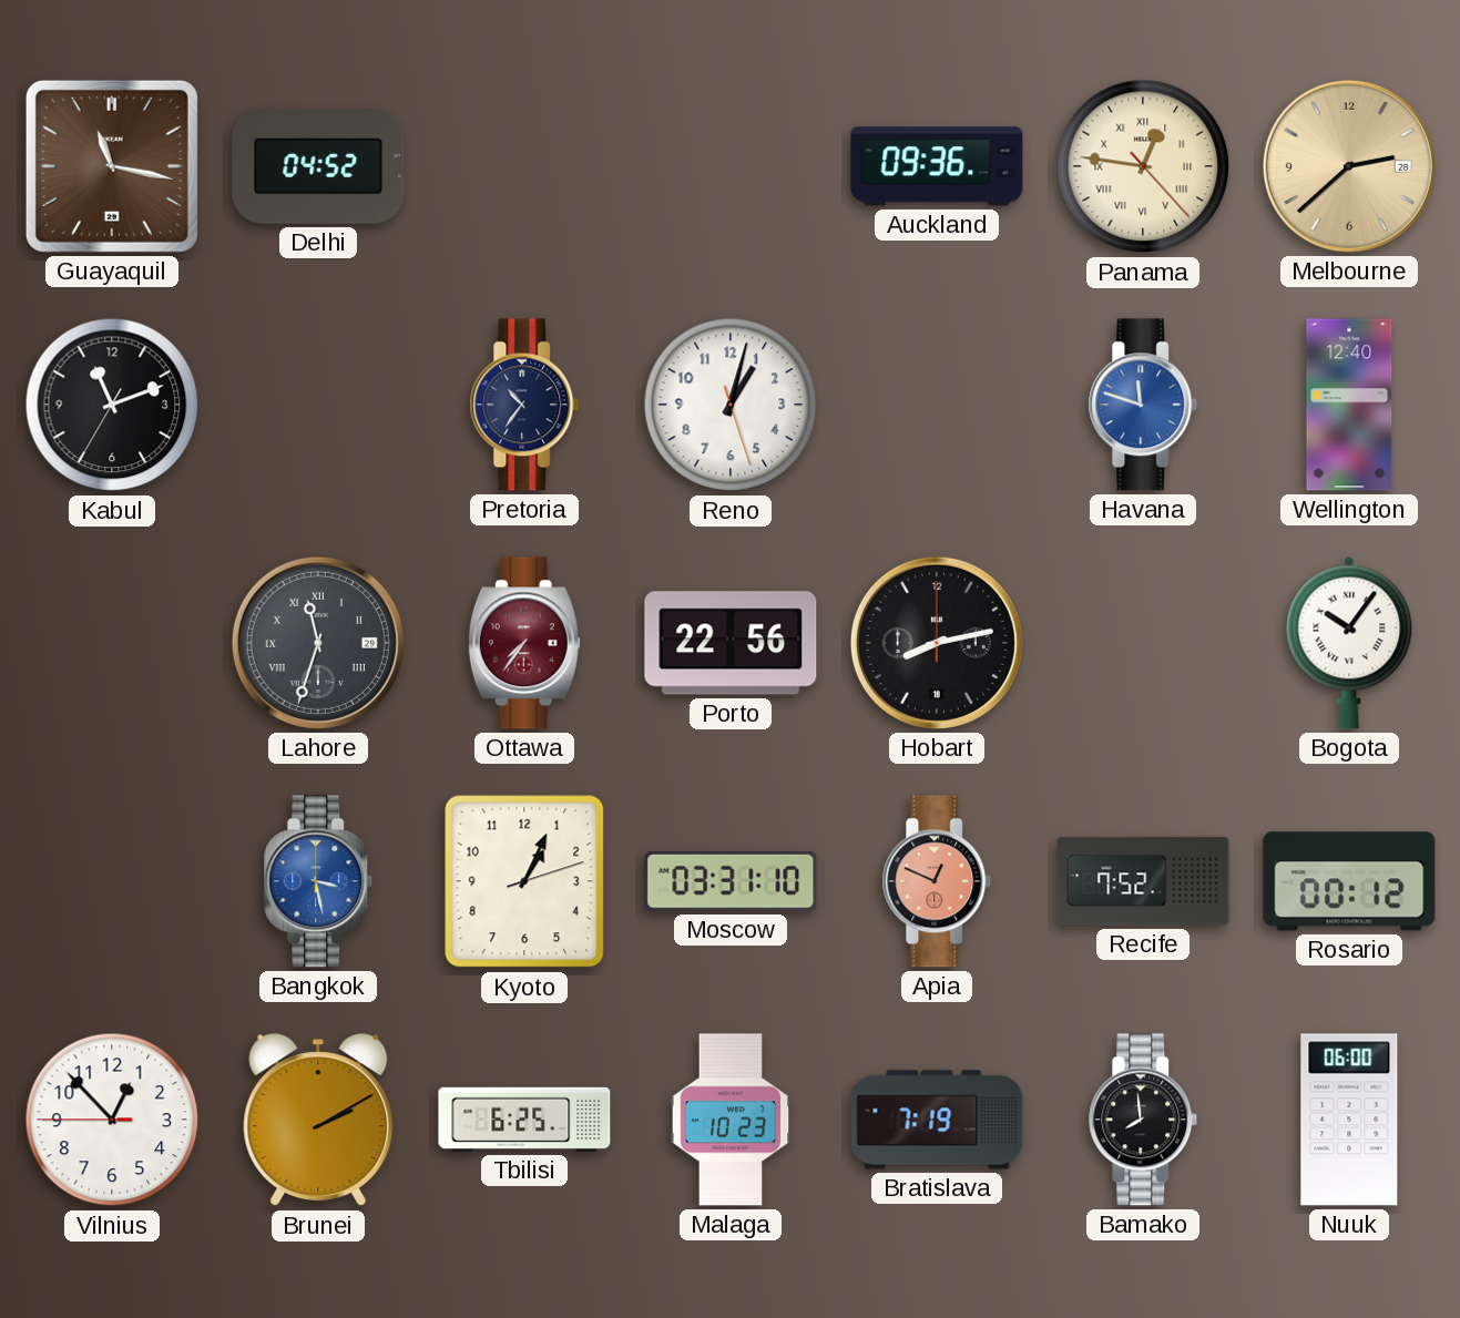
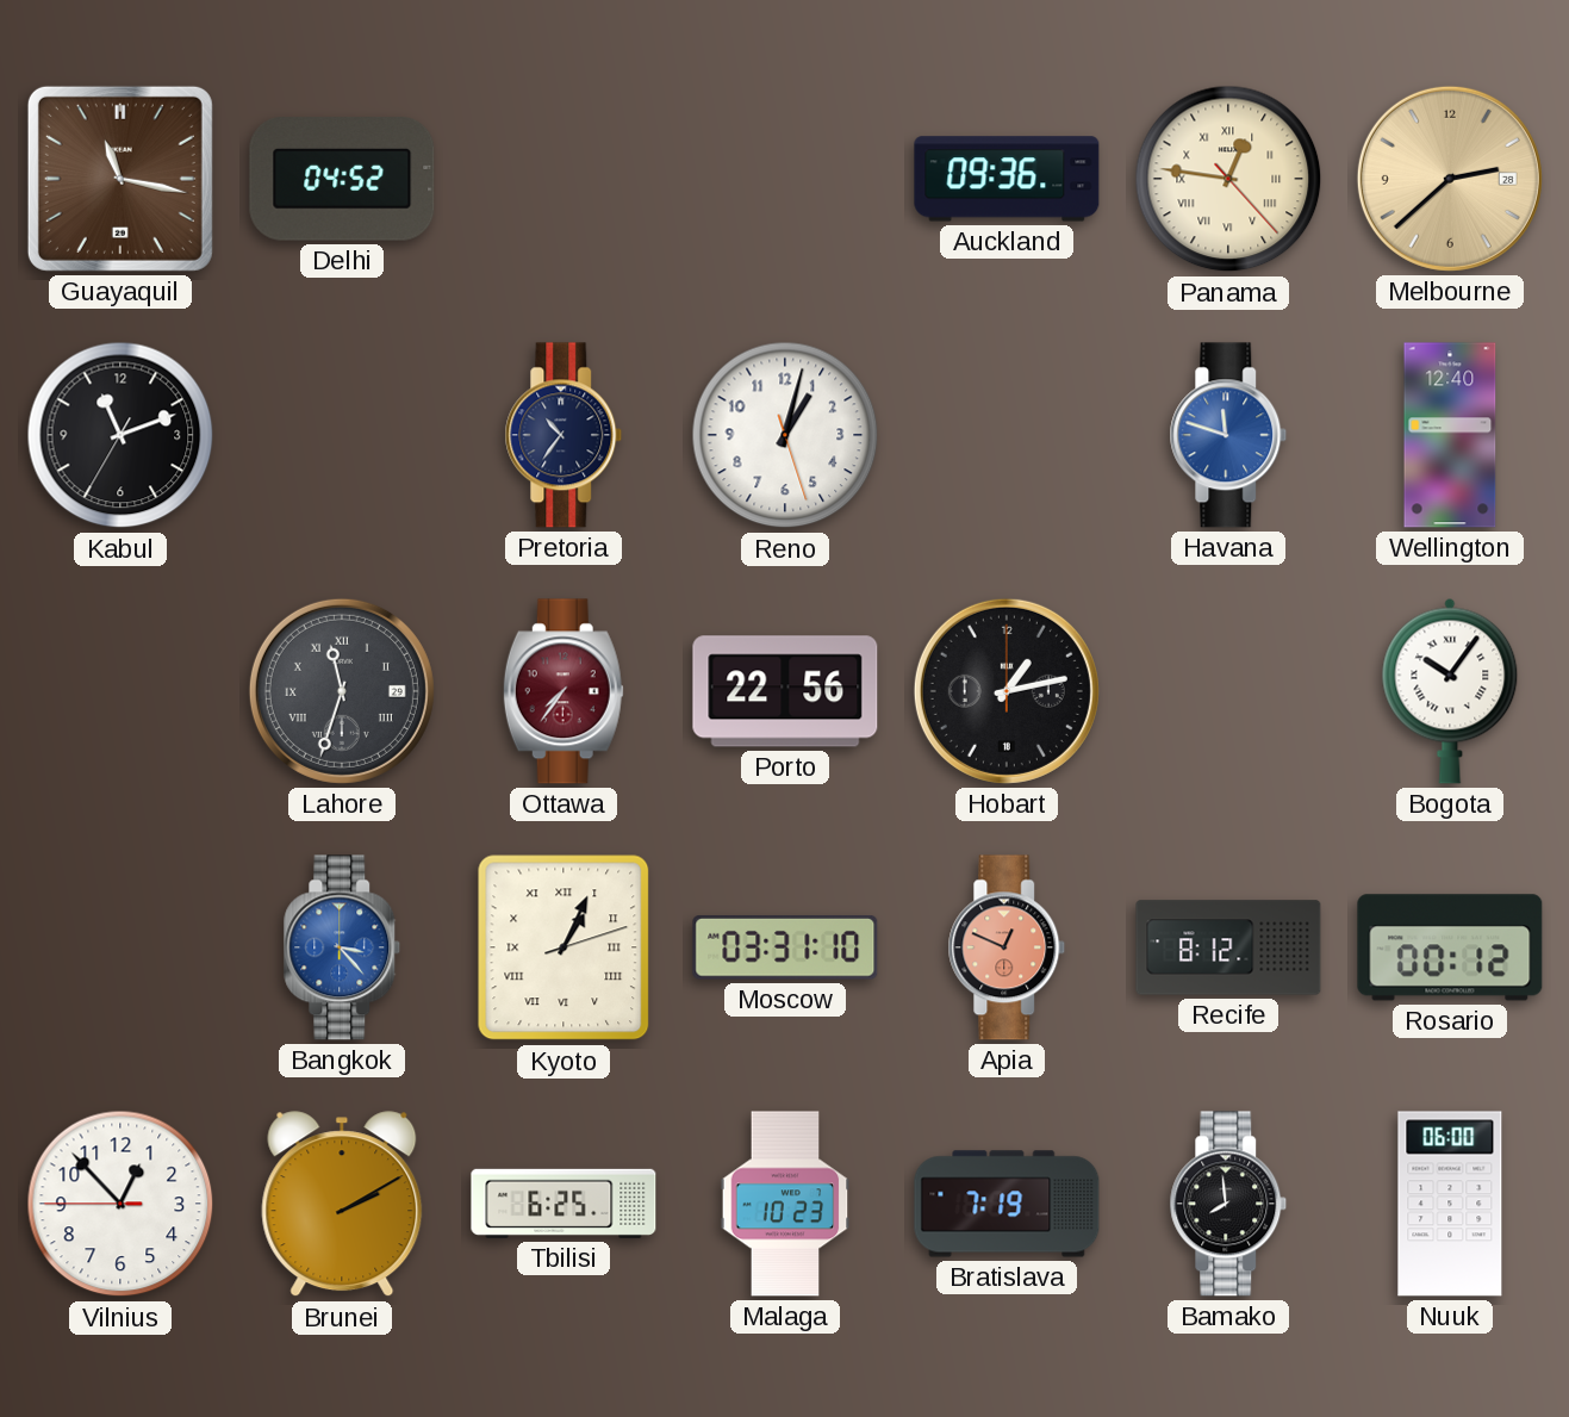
Hobart: 8:13 -> 1:13 (1007, 691)
Bangkok: 3:28 -> 3:23 (342, 947)
Kyoto numerals: Arabic -> Roman (564, 947)
Recife: 7:52 -> 8:12 (1228, 947)
